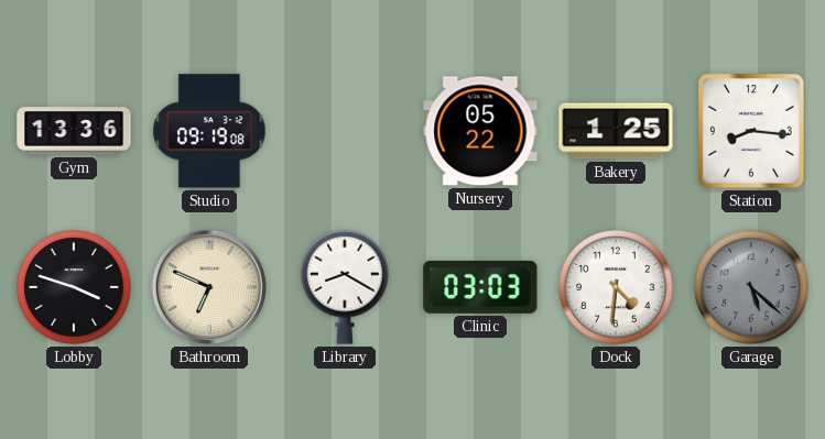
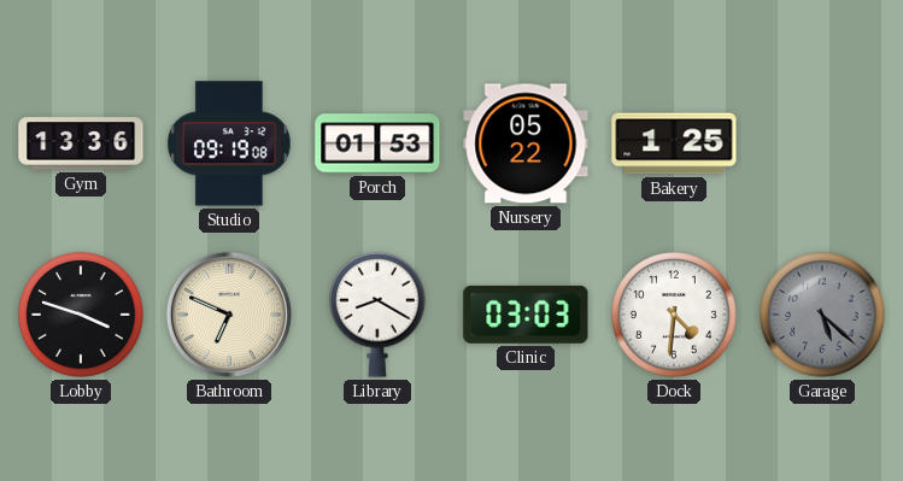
Porch: none -> 01:53 (377, 143)
Station: 8:16 -> none (752, 132)
